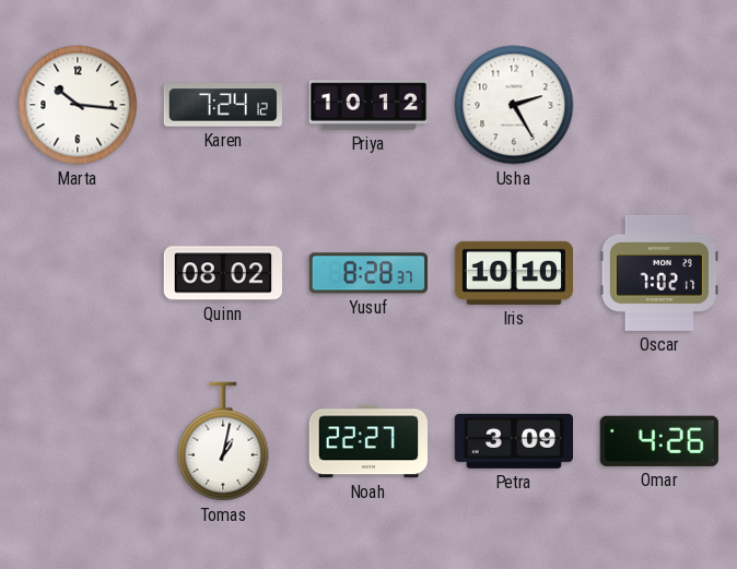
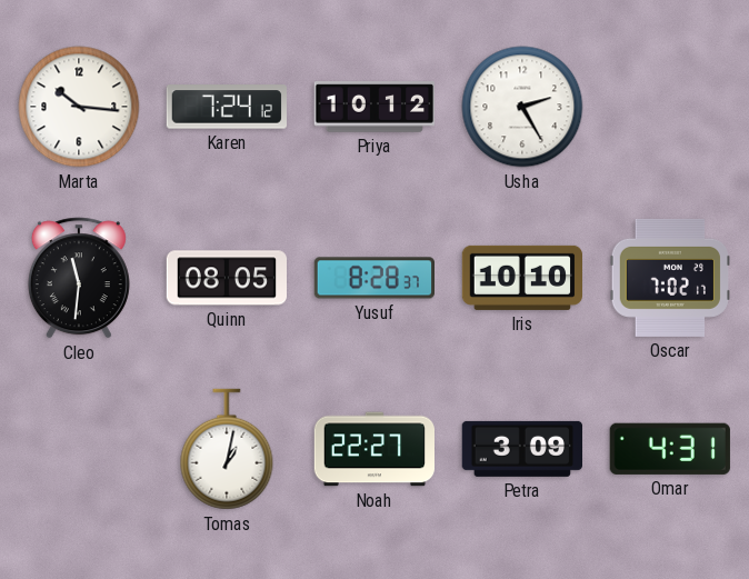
Cleo: none -> 11:31 (79, 278)
Quinn: 08:02 -> 08:05 (226, 278)
Omar: 4:26 -> 4:31 (670, 449)
